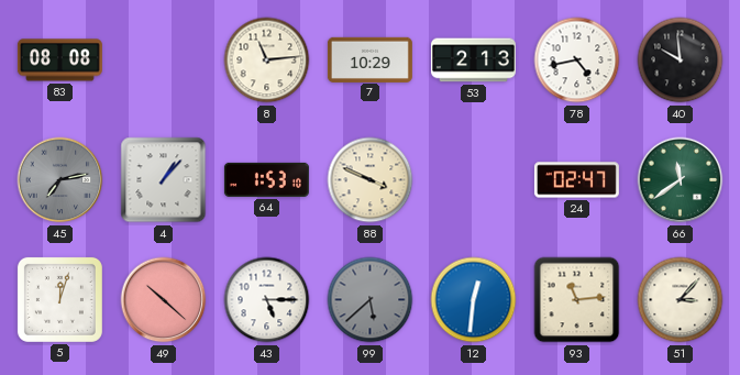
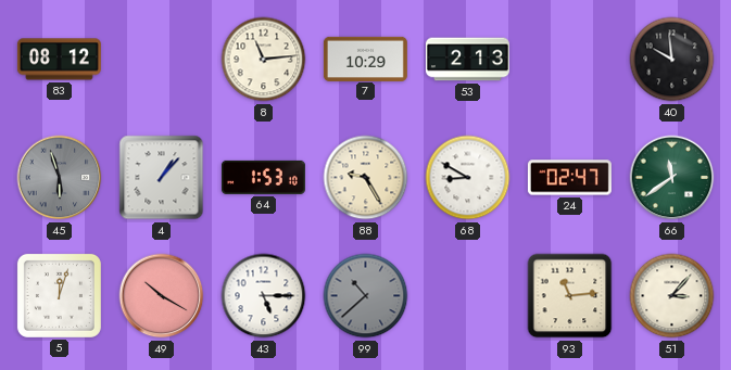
83: 08:08 -> 08:12 (59, 60)
78: 4:43 -> none (577, 60)
45: 7:13 -> 5:57 (60, 178)
88: 3:49 -> 9:25 (366, 178)
68: none -> 8:50 (468, 178)
49: 10:22 -> 10:20 (162, 296)
99: 5:38 -> 10:38 (366, 296)
12: 12:31 -> none (474, 300)
